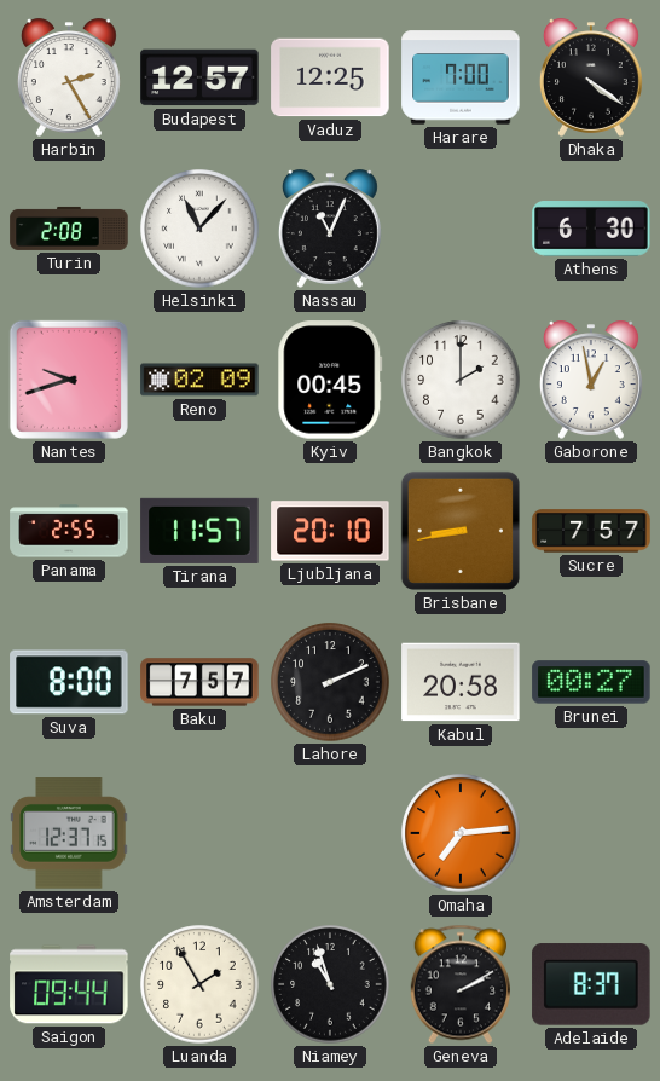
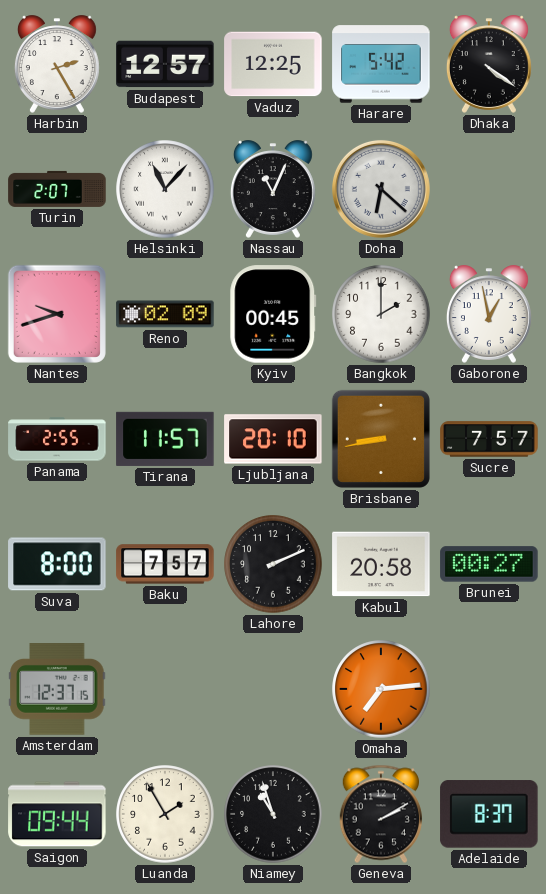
Harare: 7:00 -> 5:42 (381, 64)
Turin: 2:08 -> 2:07 (57, 189)
Doha: none -> 6:22 (381, 189)
Athens: 6:30 -> none (591, 230)
